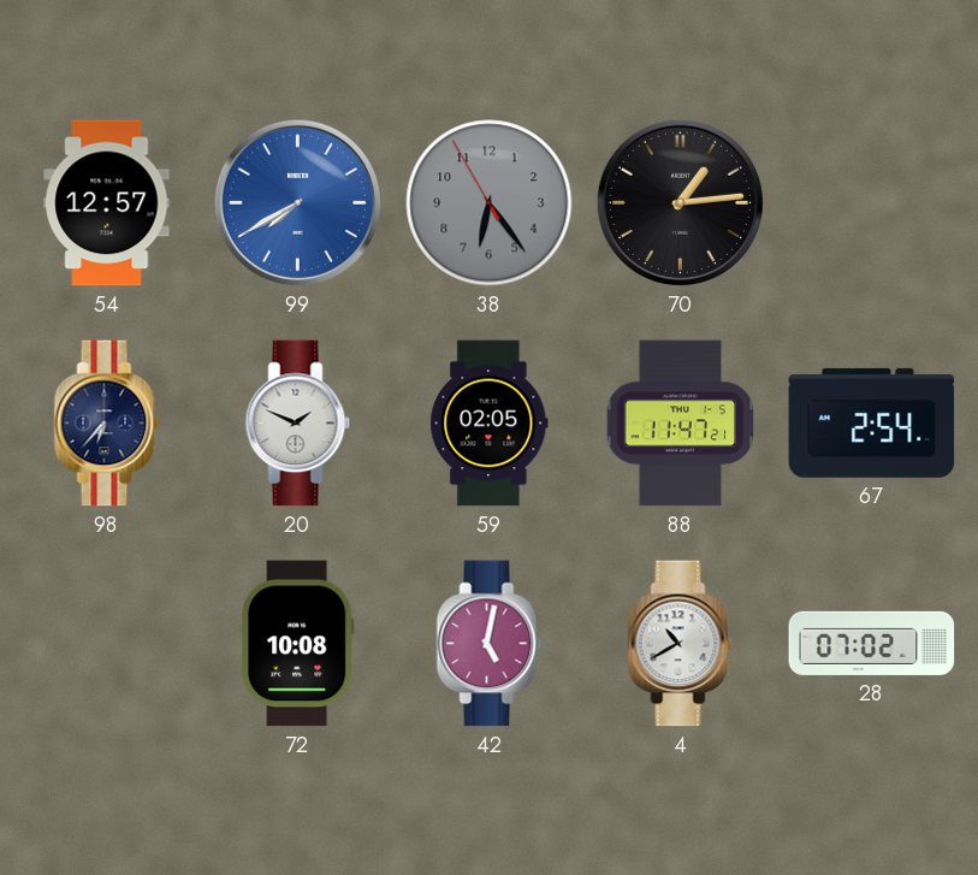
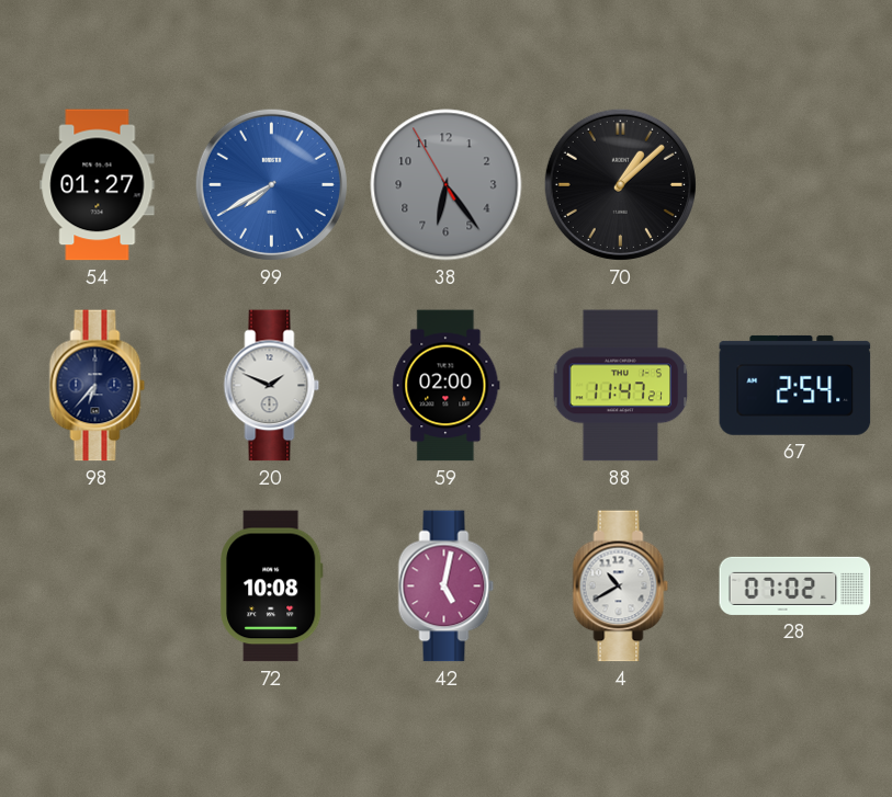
54: 12:57 -> 01:27 (98, 185)
70: 1:14 -> 1:08 (620, 184)
59: 02:05 -> 02:00 (447, 386)
